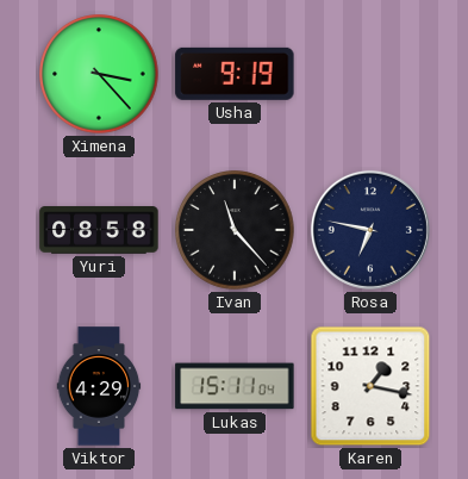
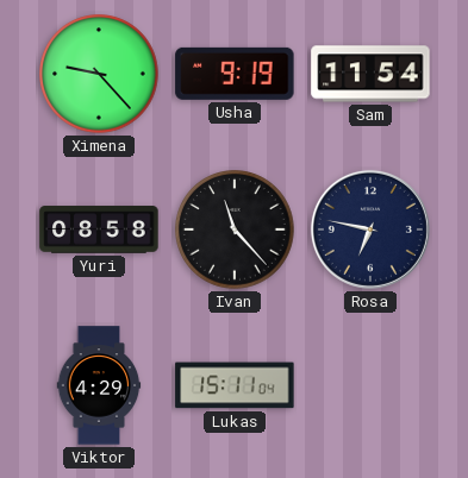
Ximena: 3:23 -> 9:23 (99, 74)
Sam: none -> 11:54 (370, 74)
Karen: 1:17 -> none (370, 386)
